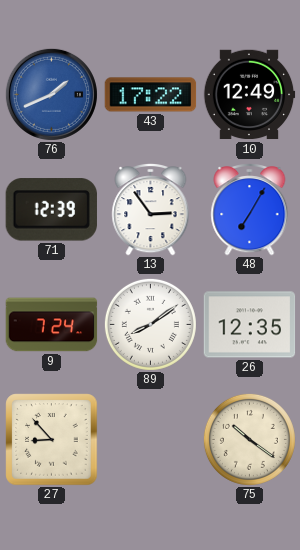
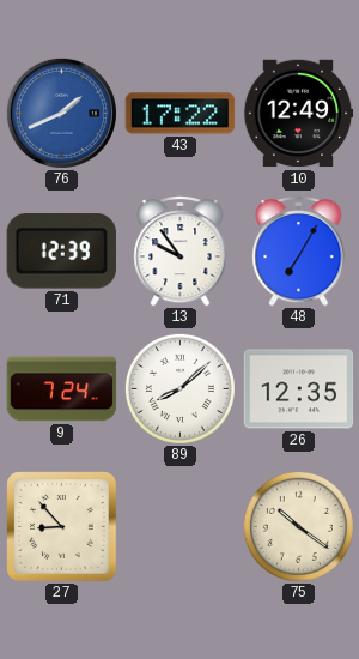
13: 2:54 -> 9:54 (181, 250)
89: 8:09 -> 8:08 (180, 388)
